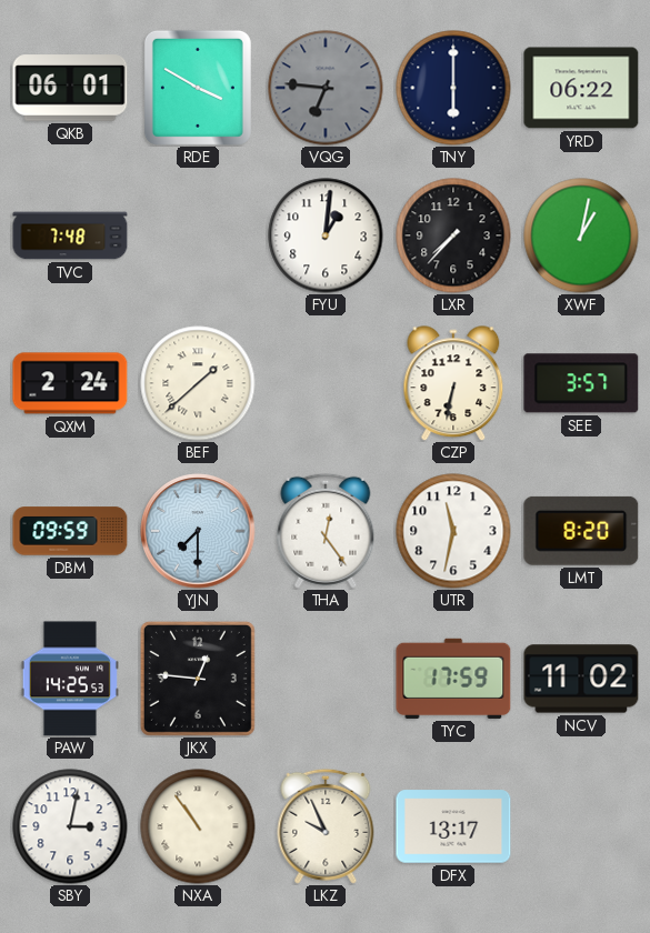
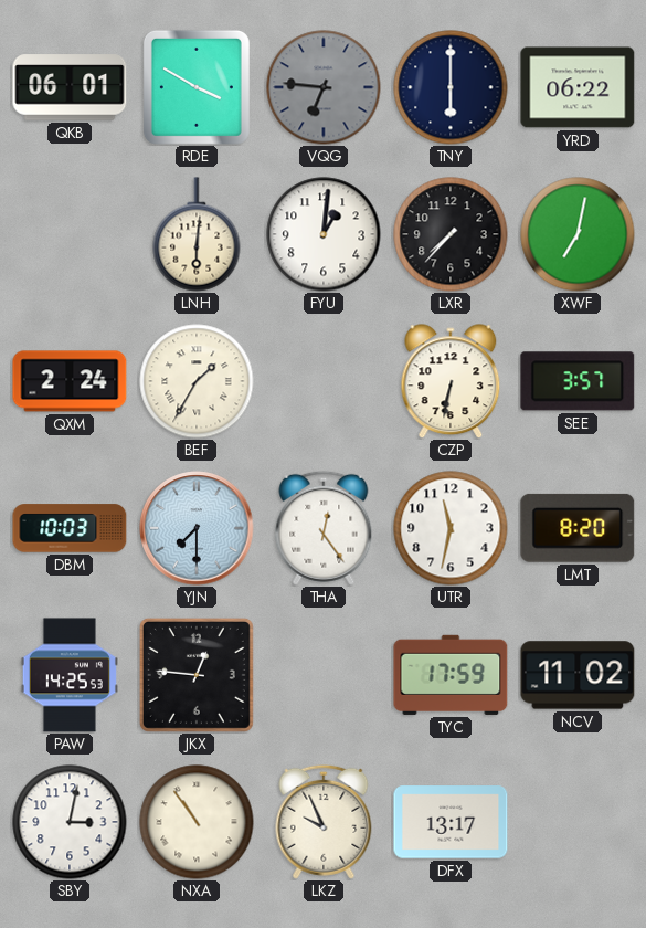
TVC: 7:48 -> none (70, 235)
LNH: none -> 6:01 (197, 234)
XWF: 1:02 -> 7:02 (578, 234)
BEF: 1:38 -> 1:35 (197, 381)
DBM: 09:59 -> 10:03 (70, 528)
